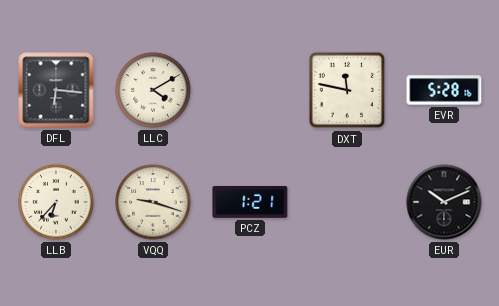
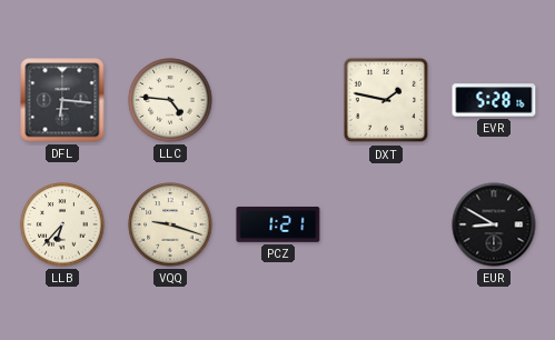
LLC: 4:10 -> 4:46 (170, 100)
DXT: 11:47 -> 1:47 (386, 100)
EUR: 10:11 -> 8:50 (494, 224)
